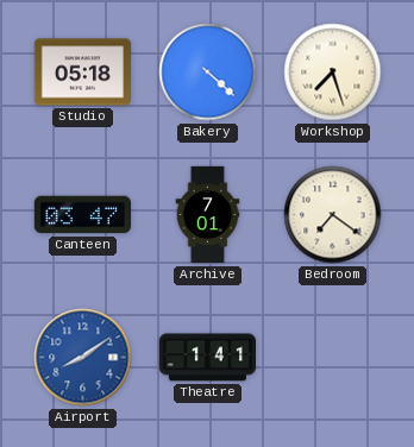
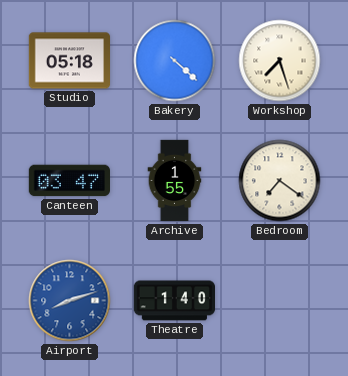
Archive: 7:01 -> 1:55 (175, 181)
Airport: 8:09 -> 8:12 (70, 301)
Theatre: 1:41 -> 1:40 (174, 301)
